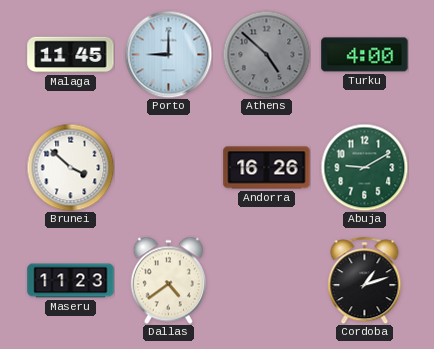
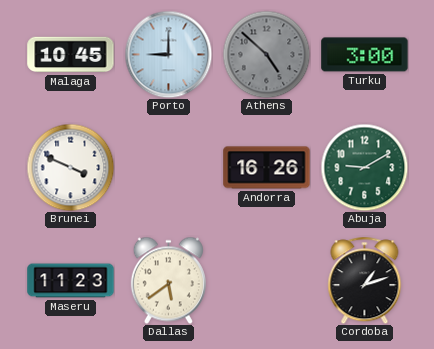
Malaga: 11:45 -> 10:45 (71, 55)
Turku: 4:00 -> 3:00 (365, 55)
Brunei: 3:52 -> 3:49 (70, 167)
Dallas: 4:39 -> 5:39 (168, 280)
